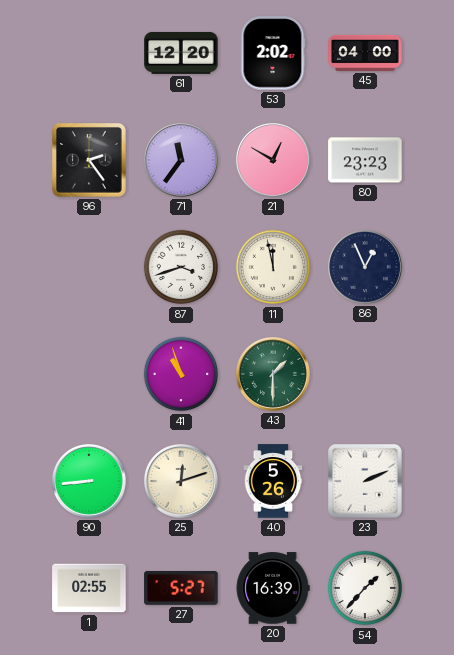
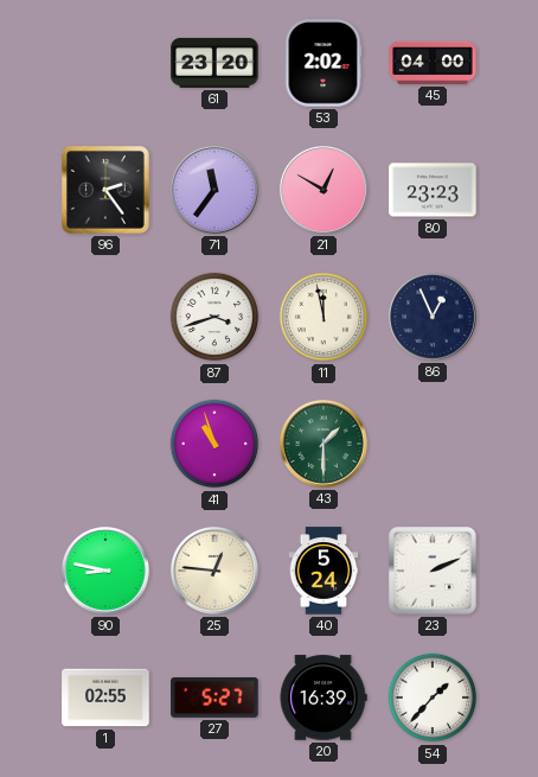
61: 12:20 -> 23:20 (214, 63)
90: 8:44 -> 8:47 (105, 571)
25: 12:12 -> 12:46 (214, 571)
40: 5:26 -> 5:24 (324, 571)
